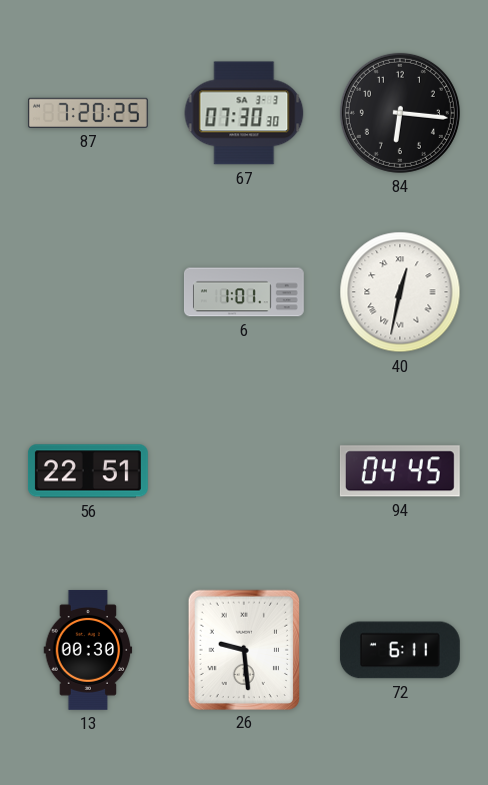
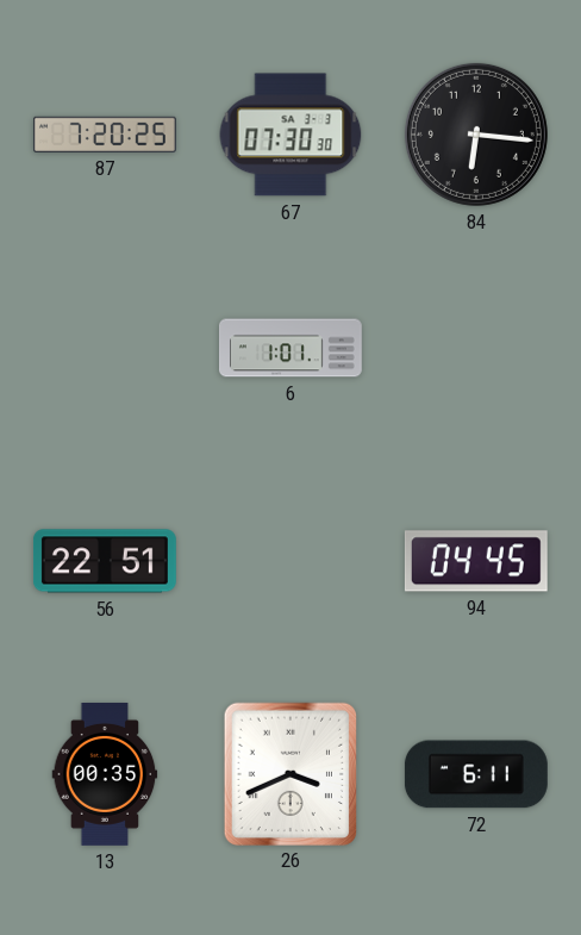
40: 12:32 -> none (400, 292)
13: 00:30 -> 00:35 (105, 774)
26: 9:29 -> 3:41 (289, 773)
